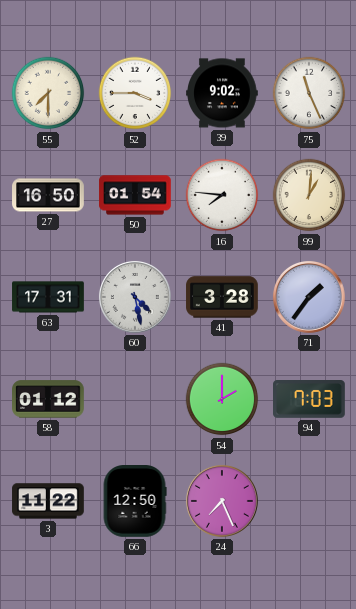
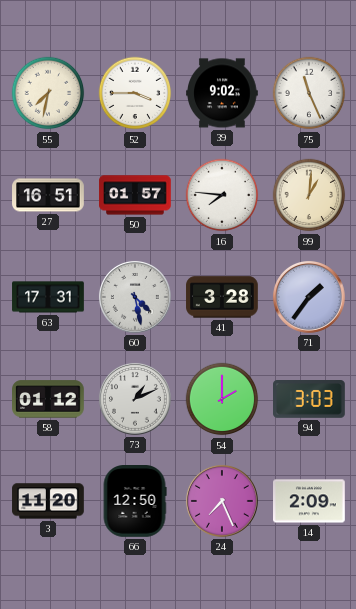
55: 7:30 -> 7:32 (48, 93)
27: 16:50 -> 16:51 (48, 195)
50: 01:54 -> 01:57 (135, 195)
73: none -> 1:11 (135, 399)
94: 7:03 -> 3:03 (310, 400)
3: 11:22 -> 11:20 (48, 501)
14: none -> 2:09 (310, 501)
